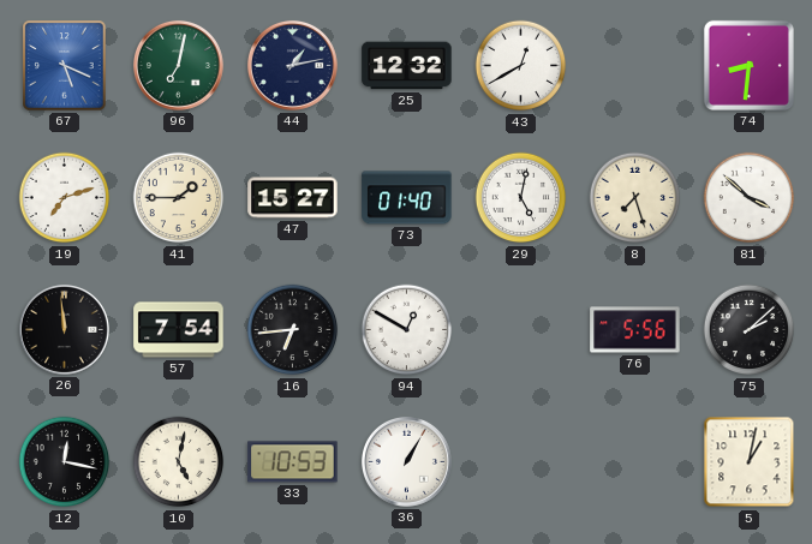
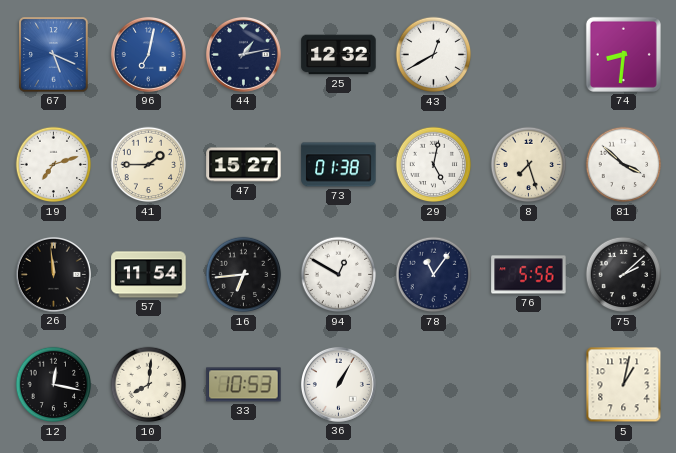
96 dial: green -> blue (148, 54)
73: 01:40 -> 01:38 (339, 165)
57: 7:54 -> 11:54 (149, 275)
78: none -> 11:06 (434, 275)
10: 5:02 -> 8:01 (149, 385)
